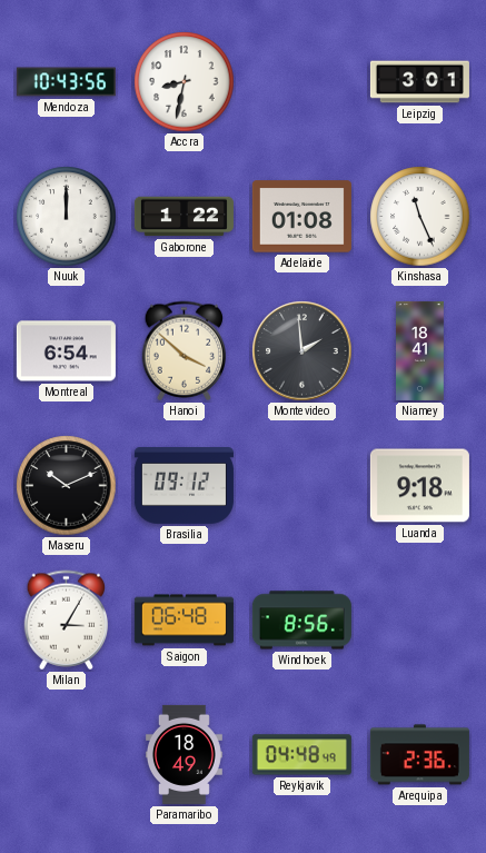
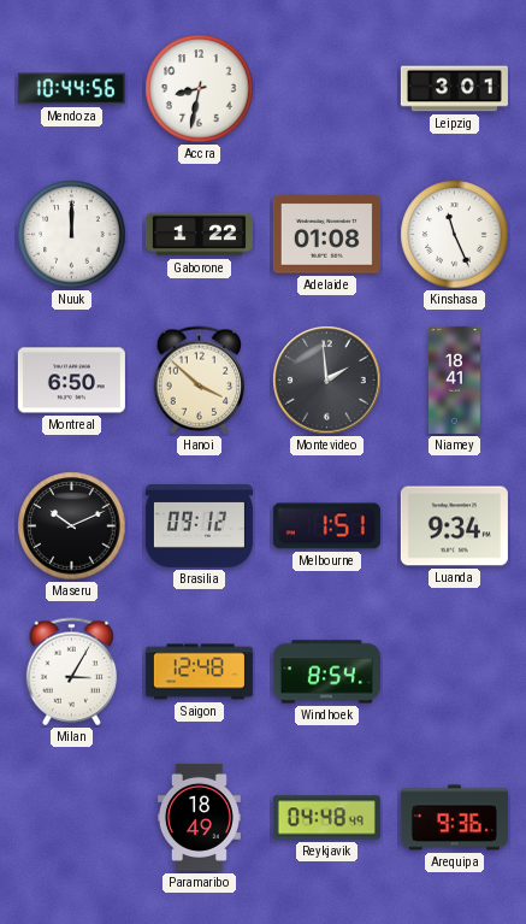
Mendoza: 10:43 -> 10:44 (71, 89)
Montreal: 6:54 -> 6:50 (71, 381)
Melbourne: none -> 1:51 (326, 526)
Luanda: 9:18 -> 9:34 (454, 526)
Saigon: 06:48 -> 12:48 (199, 672)
Windhoek: 8:56 -> 8:54 (326, 672)
Arequipa: 2:36 -> 9:36 (454, 818)
